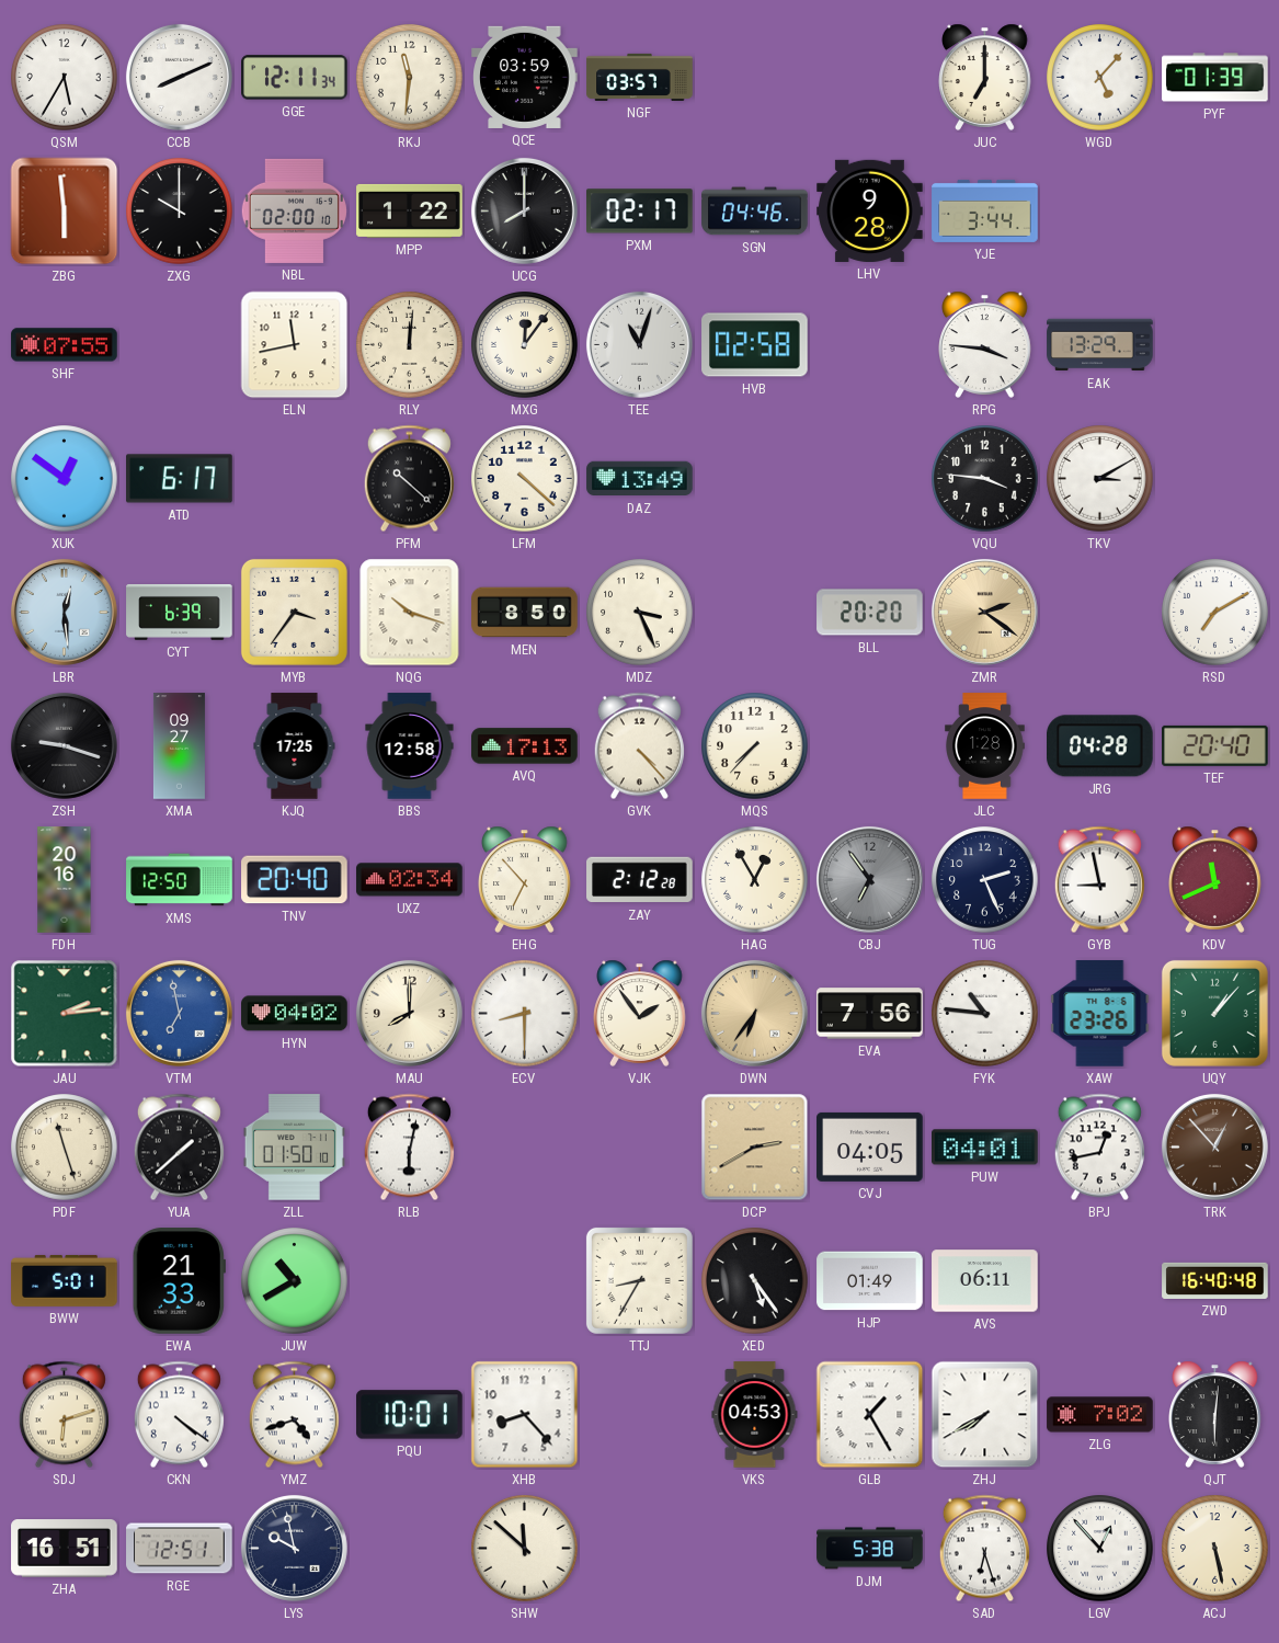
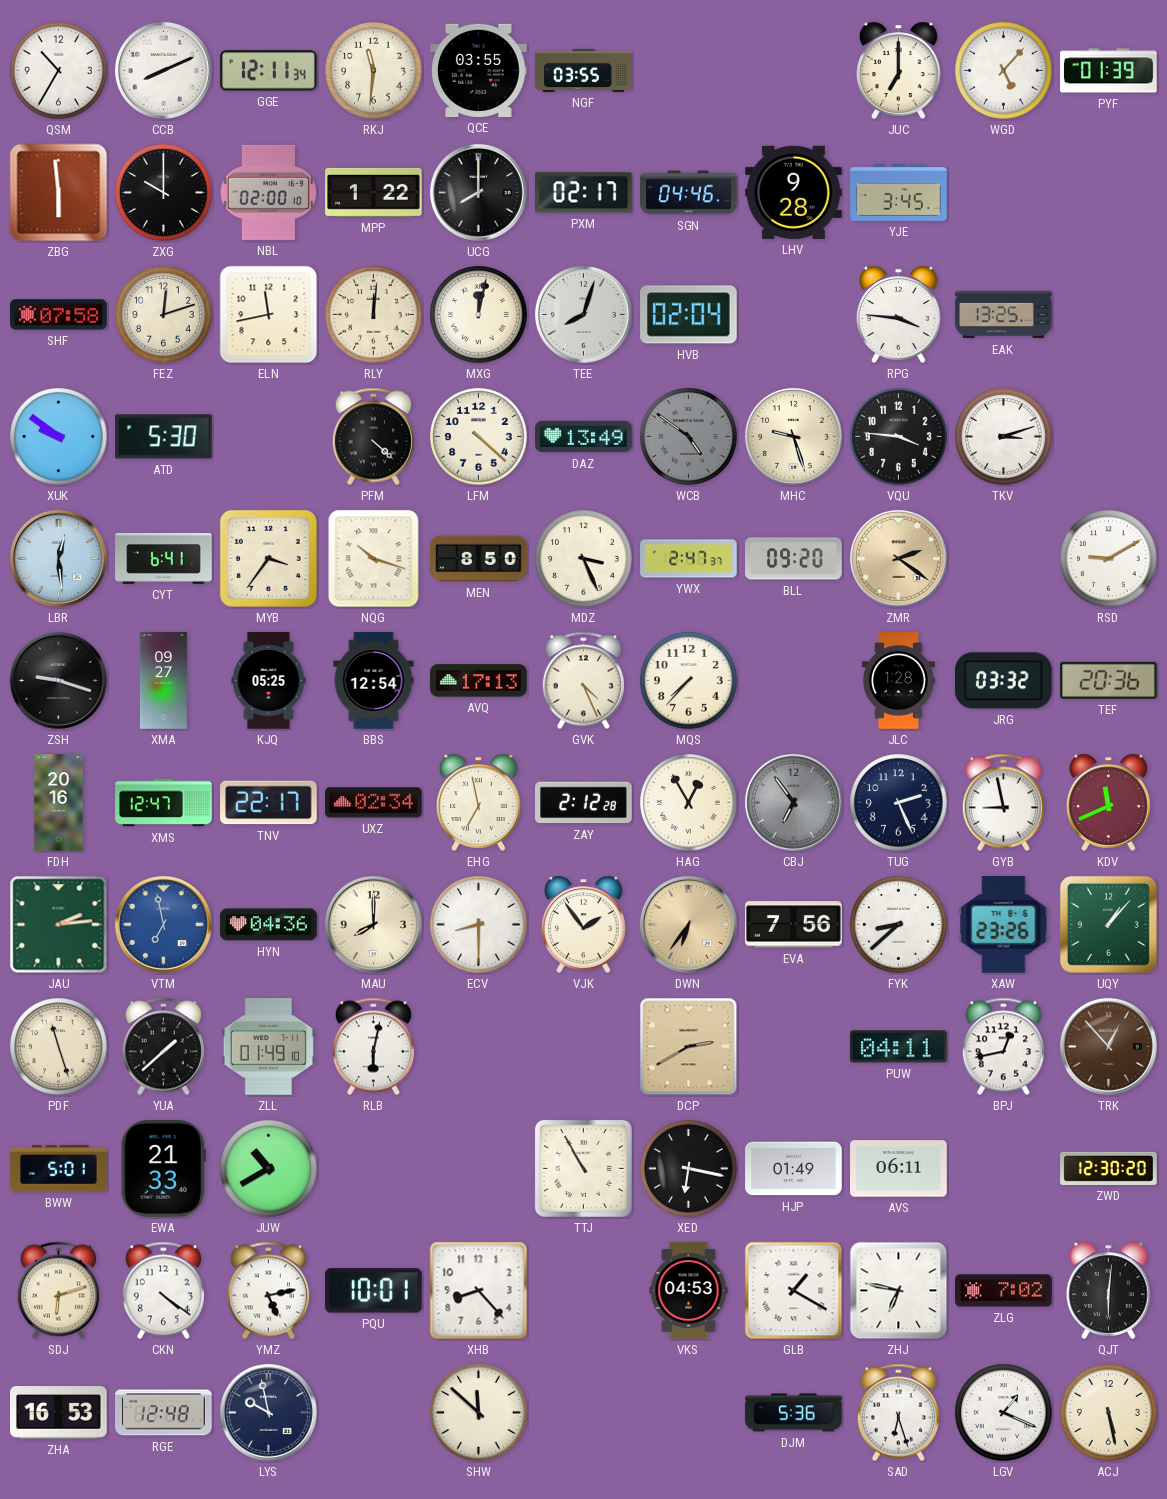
QSM: 5:35 -> 10:35 (59, 71)
QCE: 03:59 -> 03:55 (479, 70)
NGF: 03:57 -> 03:55 (584, 70)
YJE: 3:44 -> 3:45 (899, 192)
SHF: 07:55 -> 07:58 (59, 315)
FEZ: none -> 12:12 (164, 315)
MXG: 12:06 -> 12:02 (479, 315)
TEE: 11:03 -> 8:03 (583, 314)
HVB: 02:58 -> 02:04 (689, 315)
EAK: 13:29 -> 13:25 (1004, 315)
XUK: 12:51 -> 9:51 (59, 437)
ATD: 6:17 -> 5:30 (164, 437)
PFM: 10:22 -> 4:22 (373, 437)
WCB: none -> 4:51 (689, 437)
MHC: none -> 9:27 (793, 436)
TKV: 3:10 -> 3:12 (1004, 437)
CYT: 6:39 -> 6:41 (164, 558)
YWX: none -> 2:47 (689, 559)
BLL: 20:20 -> 09:20 (794, 559)
RSD: 7:10 -> 9:10 (1109, 559)
KJQ: 17:25 -> 05:25 (269, 681)
BBS: 12:58 -> 12:54 (374, 681)
GVK: 4:23 -> 4:26 (583, 681)
JRG: 04:28 -> 03:32 (1004, 681)
TEF: 20:40 -> 20:36 (1109, 680)
XMS: 12:50 -> 12:47 (164, 803)
TNV: 20:40 -> 22:17 (269, 803)
EHG: 6:53 -> 6:58 (479, 802)
HYN: 04:02 -> 04:36 (269, 925)
FYK: 10:46 -> 8:38 (899, 925)
ZLL: 01:50 -> 01:49 (268, 1047)
CVJ: 04:05 -> none (870, 1146)
PUW: 04:01 -> 04:11 (899, 1047)
TTJ: 8:35 -> 10:55 (583, 1168)
XED: 5:24 -> 6:17 (689, 1169)
ZWD: 16:40 -> 12:30 (1109, 1168)
YMZ: 4:42 -> 5:13 (268, 1291)
GLB: 1:25 -> 1:20 (794, 1291)
ZHJ: 7:40 -> 6:47 (899, 1291)
ZHA: 16:51 -> 16:53 (59, 1413)
RGE: 12:51 -> 12:48 (164, 1413)
DJM: 5:38 -> 5:36 (794, 1413)
LGV: 12:53 -> 1:19 (1004, 1413)
